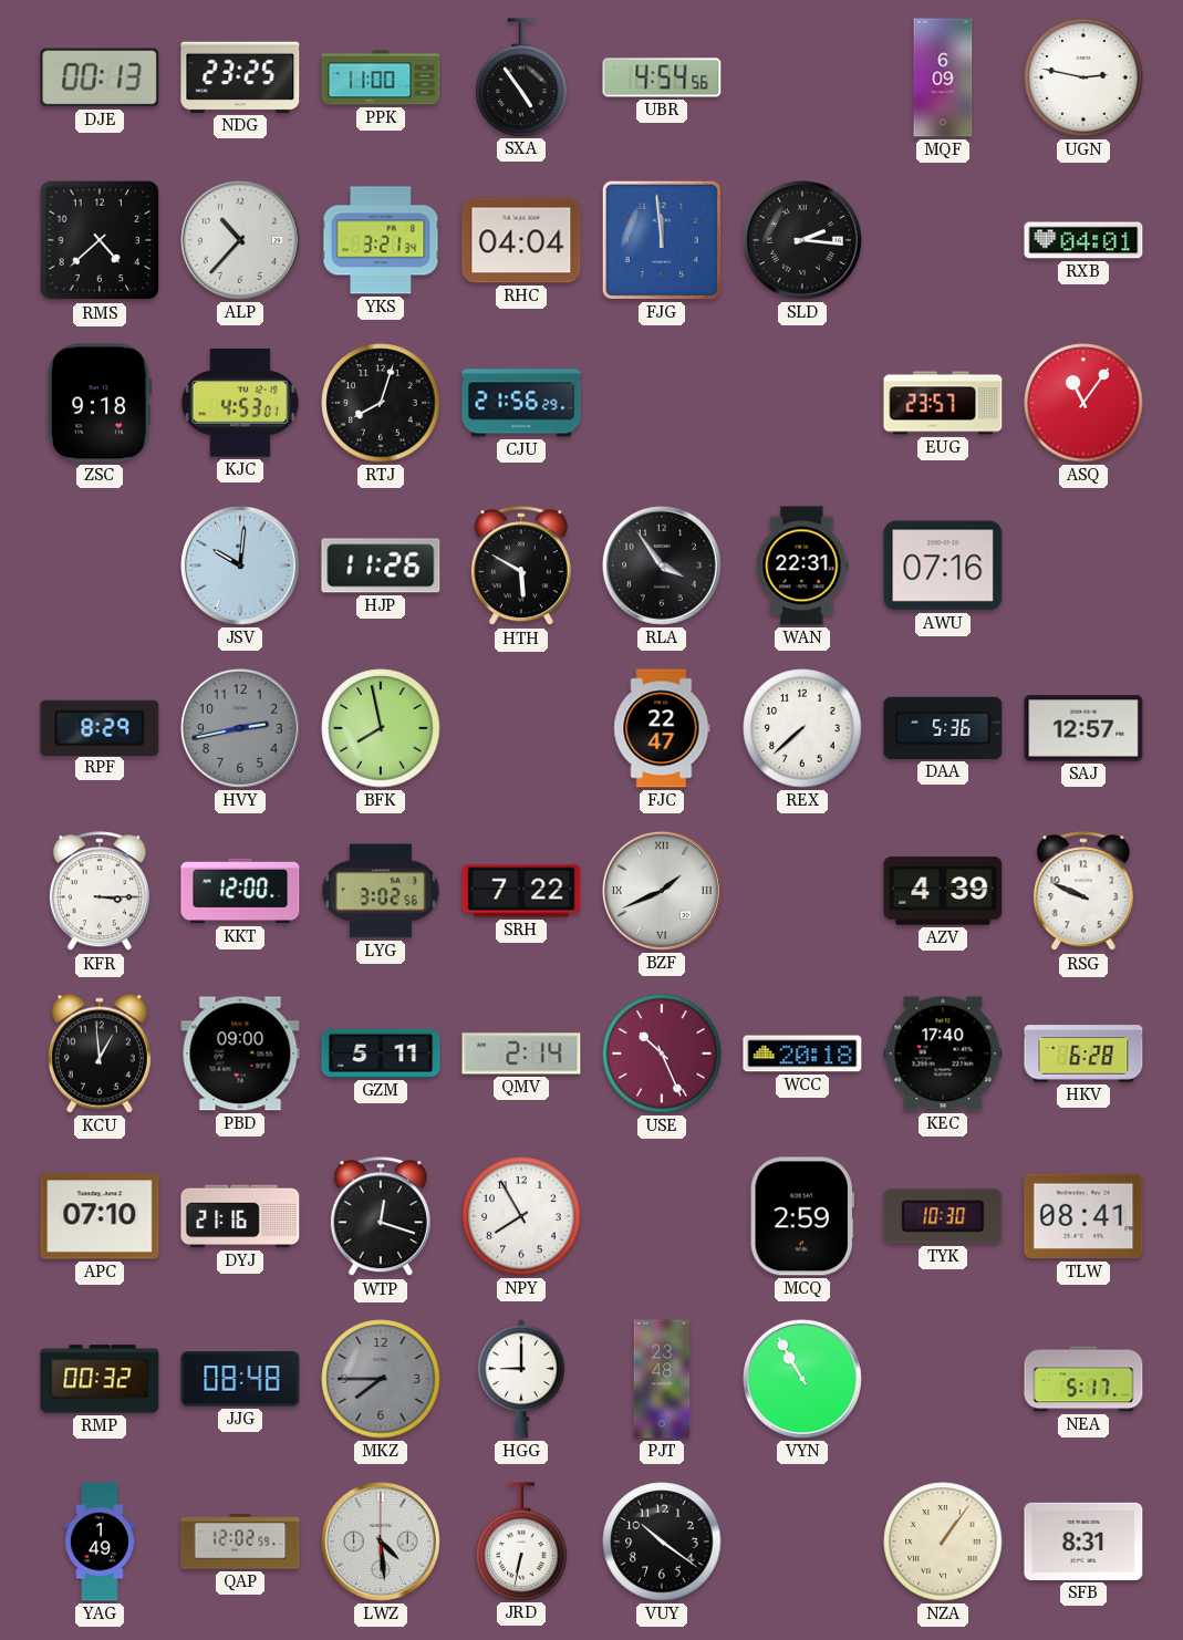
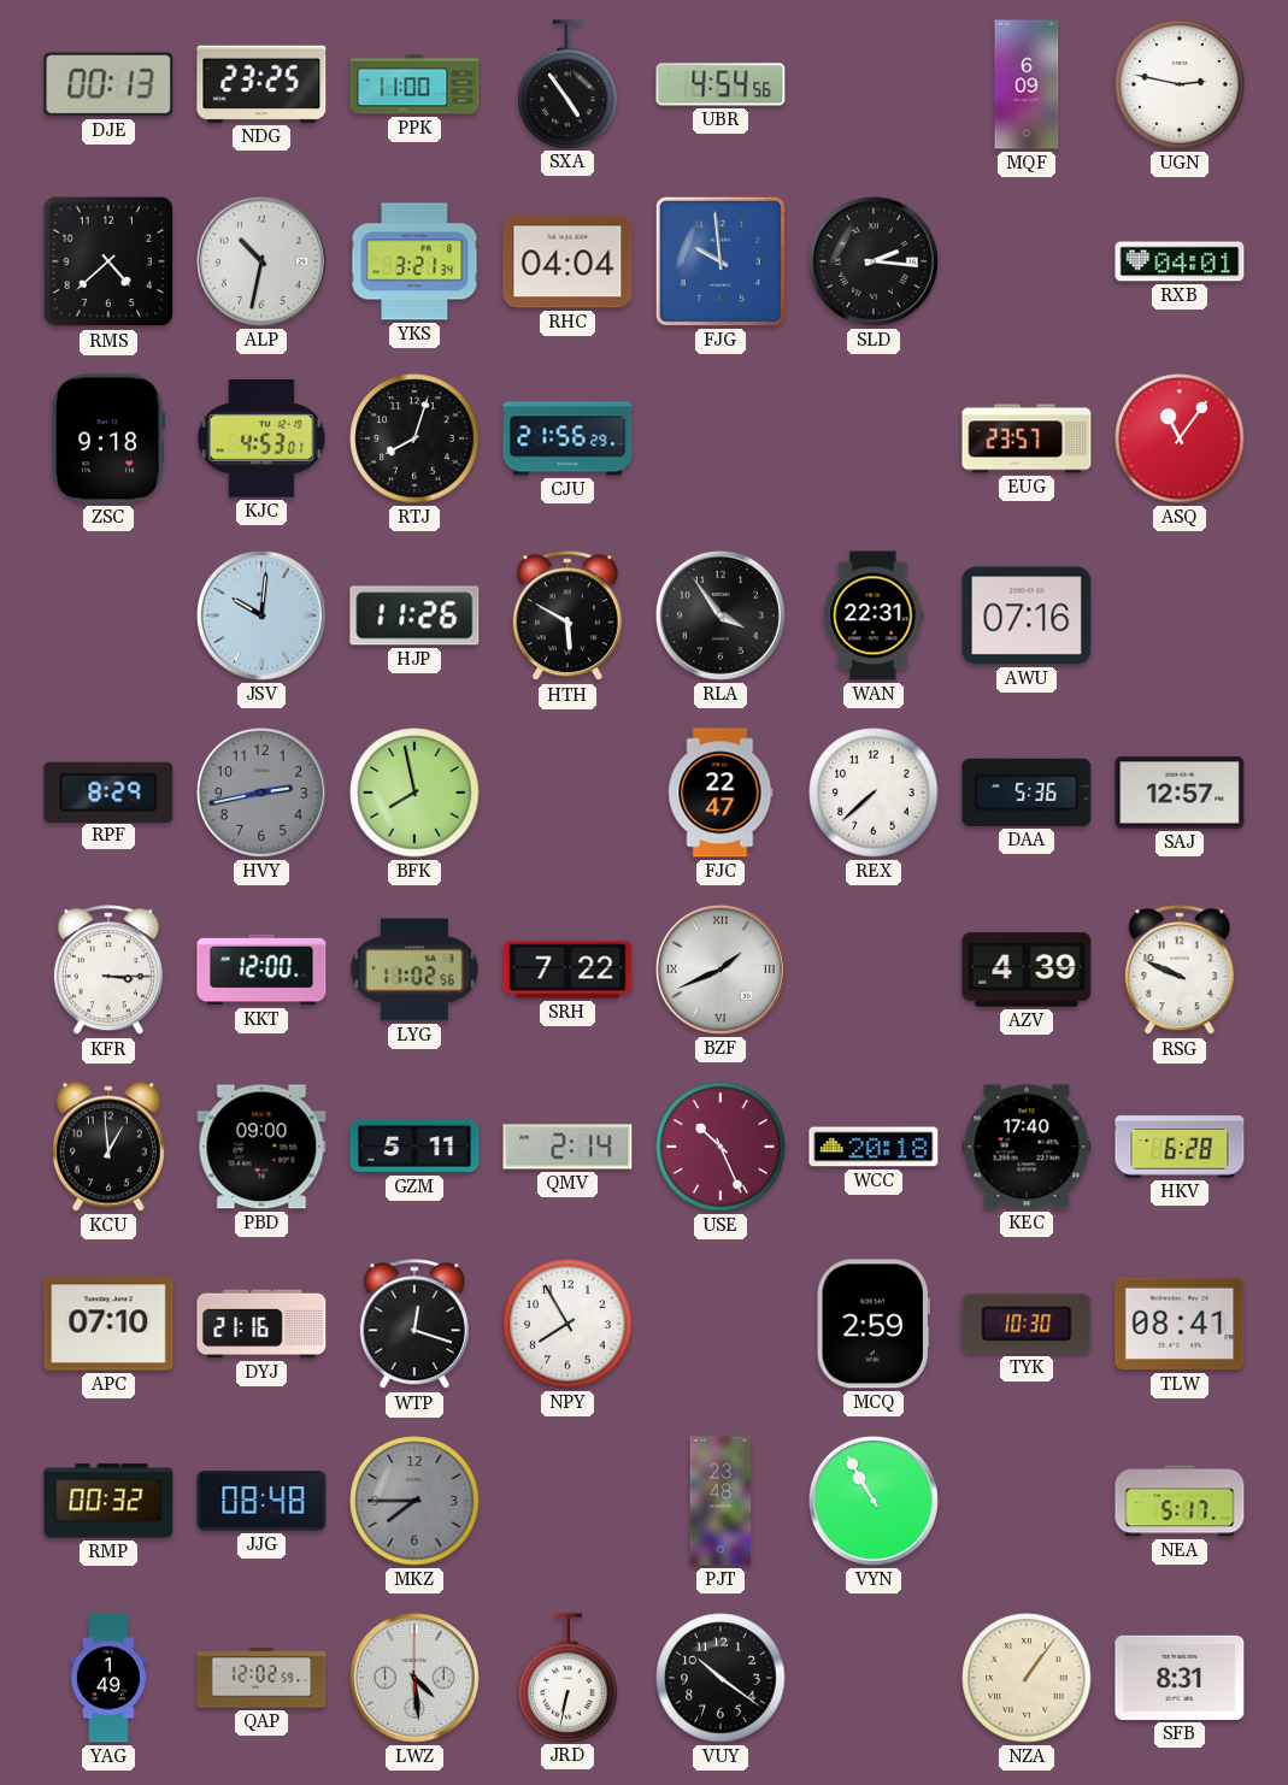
ALP: 10:37 -> 10:32 (261, 261)
FJG: 11:59 -> 9:59 (721, 261)
LYG: 3:02 -> 11:02 (416, 970)
HGG: 9:00 -> none (521, 1379)
